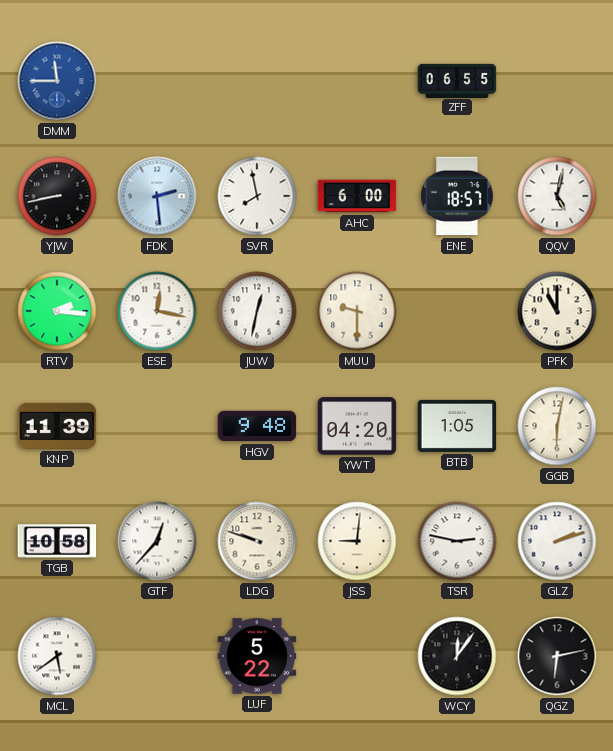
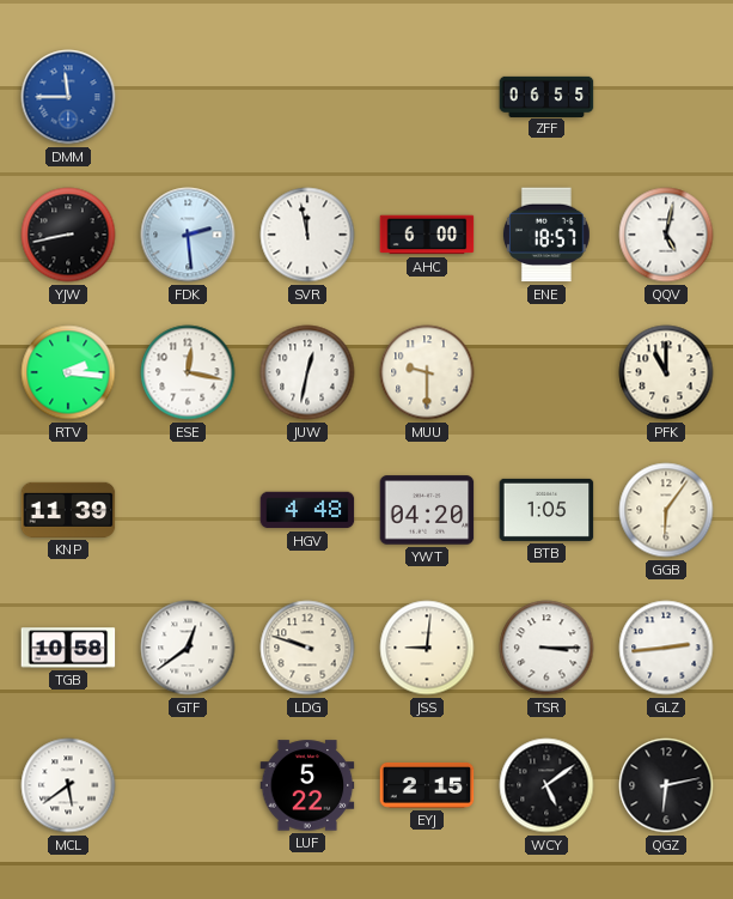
SVR: 7:58 -> 11:58 (307, 235)
HGV: 9:48 -> 4:48 (307, 510)
GGB: 6:02 -> 6:06 (666, 510)
GTF: 12:37 -> 12:39 (188, 648)
TSR: 2:47 -> 3:15 (546, 648)
GLZ: 2:12 -> 2:44 (666, 648)
EYJ: none -> 2:15 (427, 785)
WCY: 12:06 -> 5:09 (546, 785)
